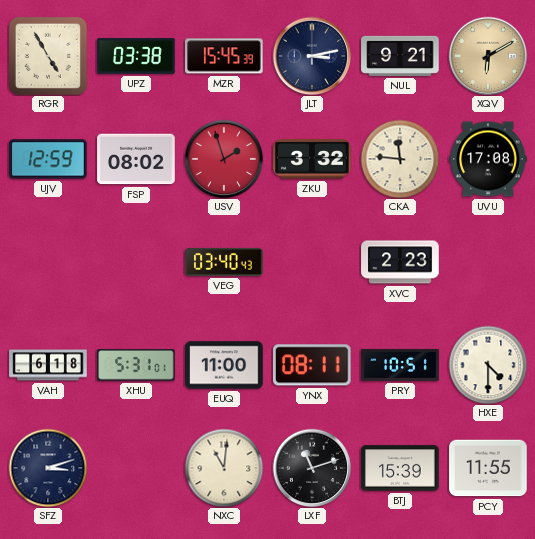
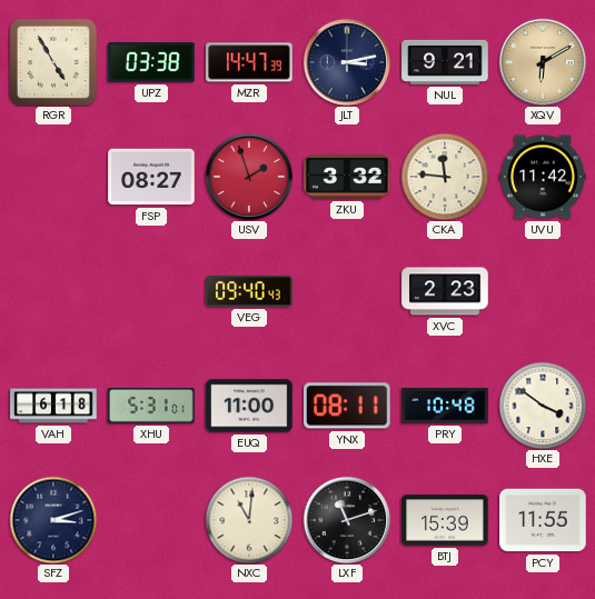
MZR: 15:45 -> 14:47 (249, 62)
UJV: 12:59 -> none (48, 159)
FSP: 08:02 -> 08:27 (151, 177)
UVU: 17:08 -> 11:42 (543, 177)
VEG: 03:40 -> 09:40 (249, 291)
PRY: 10:51 -> 10:48 (445, 406)
HXE: 4:30 -> 3:51 (543, 406)
